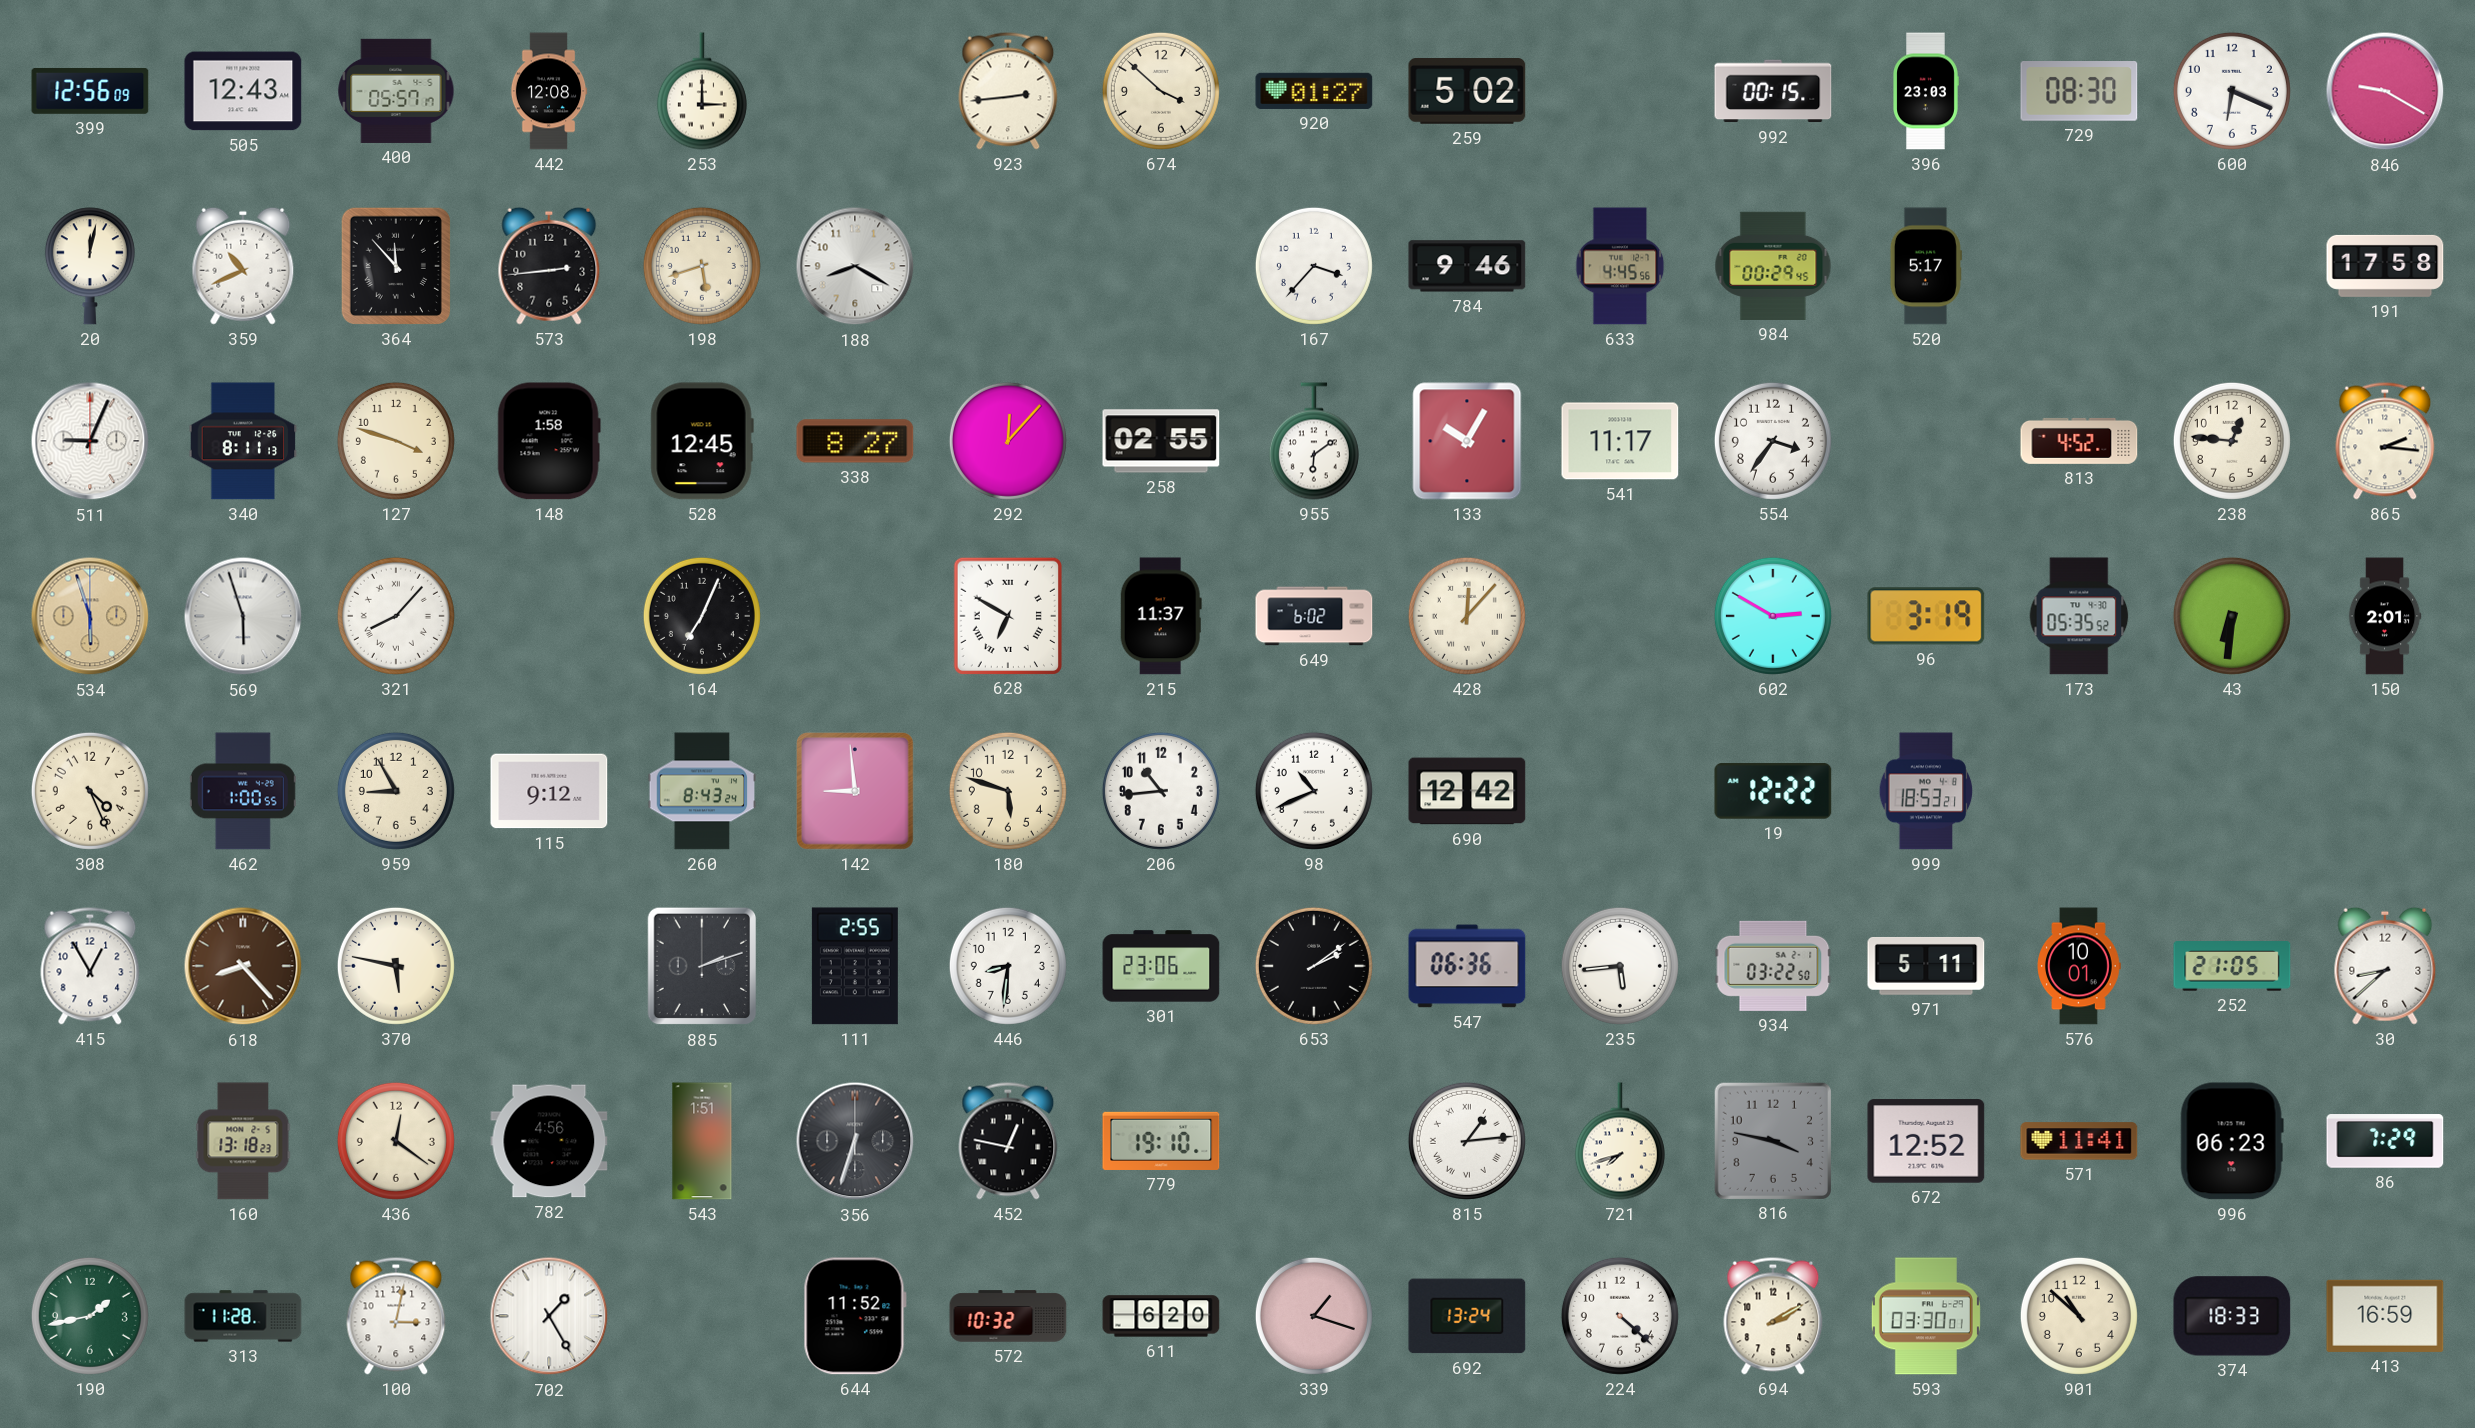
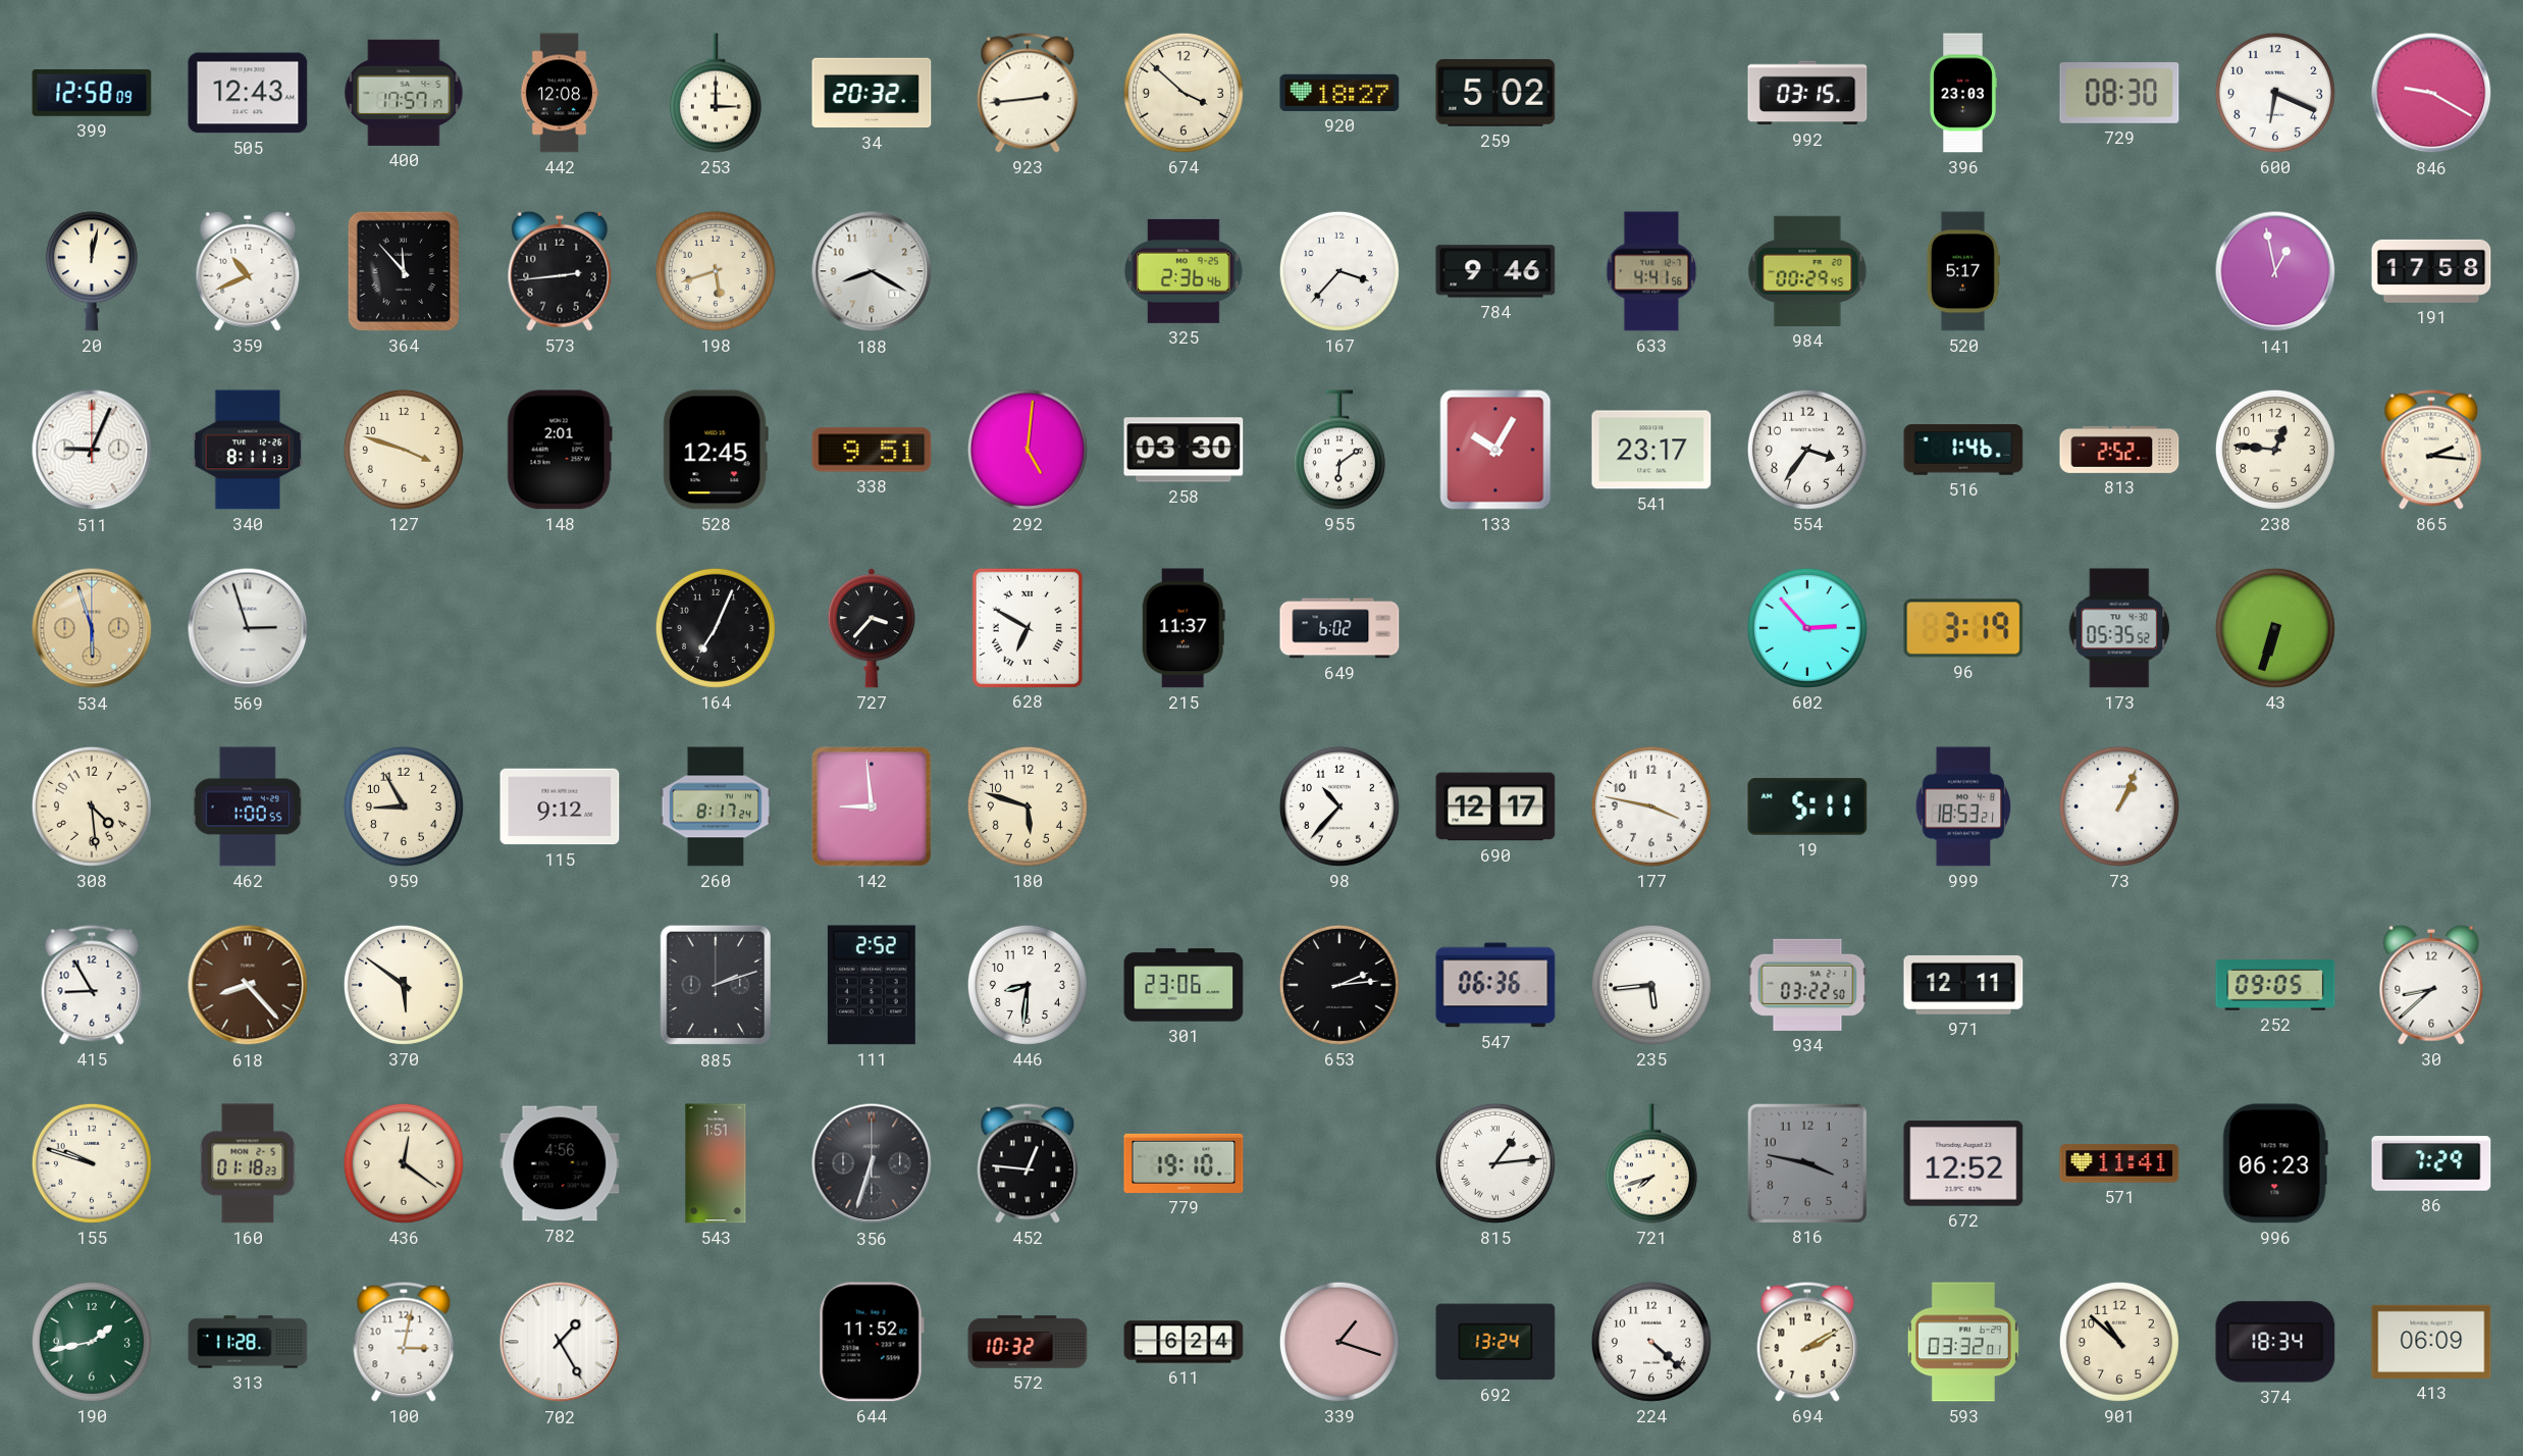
399: 12:56 -> 12:58 (92, 93)
400: 05:57 -> 17:57 (404, 93)
34: none -> 20:32 (872, 93)
920: 01:27 -> 18:27 (1339, 93)
992: 00:15 -> 03:15 (1807, 93)
325: none -> 2:36 (1184, 271)
633: 4:45 -> 4:41 (1651, 271)
141: none -> 12:58 (2275, 271)
148: 1:58 -> 2:01 (560, 450)
338: 8:27 -> 9:51 (872, 450)
292: 12:07 -> 5:01 (1028, 450)
258: 02:55 -> 03:30 (1184, 450)
541: 11:17 -> 23:17 (1651, 450)
516: none -> 1:46 (1963, 450)
813: 4:52 -> 2:52 (2119, 450)
569: 5:57 -> 2:57 (248, 628)
321: 8:07 -> none (396, 616)
727: none -> 3:37 (872, 628)
428: 12:07 -> none (1467, 616)
602: 2:50 -> 2:53 (1807, 628)
43: 6:31 -> 6:33 (2275, 628)
150: 2:01 -> none (2385, 616)
308: 4:26 -> 4:29 (92, 807)
260: 8:43 -> 8:17 (716, 807)
206: 10:44 -> none (1161, 791)
98: 10:41 -> 10:37 (1339, 807)
690: 12:42 -> 12:17 (1495, 807)
177: none -> 3:47 (1651, 807)
19: 12:22 -> 5:11 (1807, 807)
73: none -> 1:04 (2119, 807)
415: 12:55 -> 8:55 (92, 985)
370: 5:47 -> 5:51 (404, 985)
111: 2:55 -> 2:52 (872, 985)
653: 2:09 -> 2:14 (1339, 985)
971: 5:11 -> 12:11 (1963, 985)
576: 10:01 -> none (2079, 966)
252: 21:05 -> 09:05 (2275, 985)
155: none -> 9:48 (92, 1163)
160: 13:18 -> 01:18 (248, 1163)
452: 12:47 -> 12:46 (1028, 1163)
611: 6:20 -> 6:24 (1184, 1342)
593: 03:30 -> 03:32 (1963, 1342)
374: 18:33 -> 18:34 (2275, 1342)
413: 16:59 -> 06:09 (2431, 1342)
